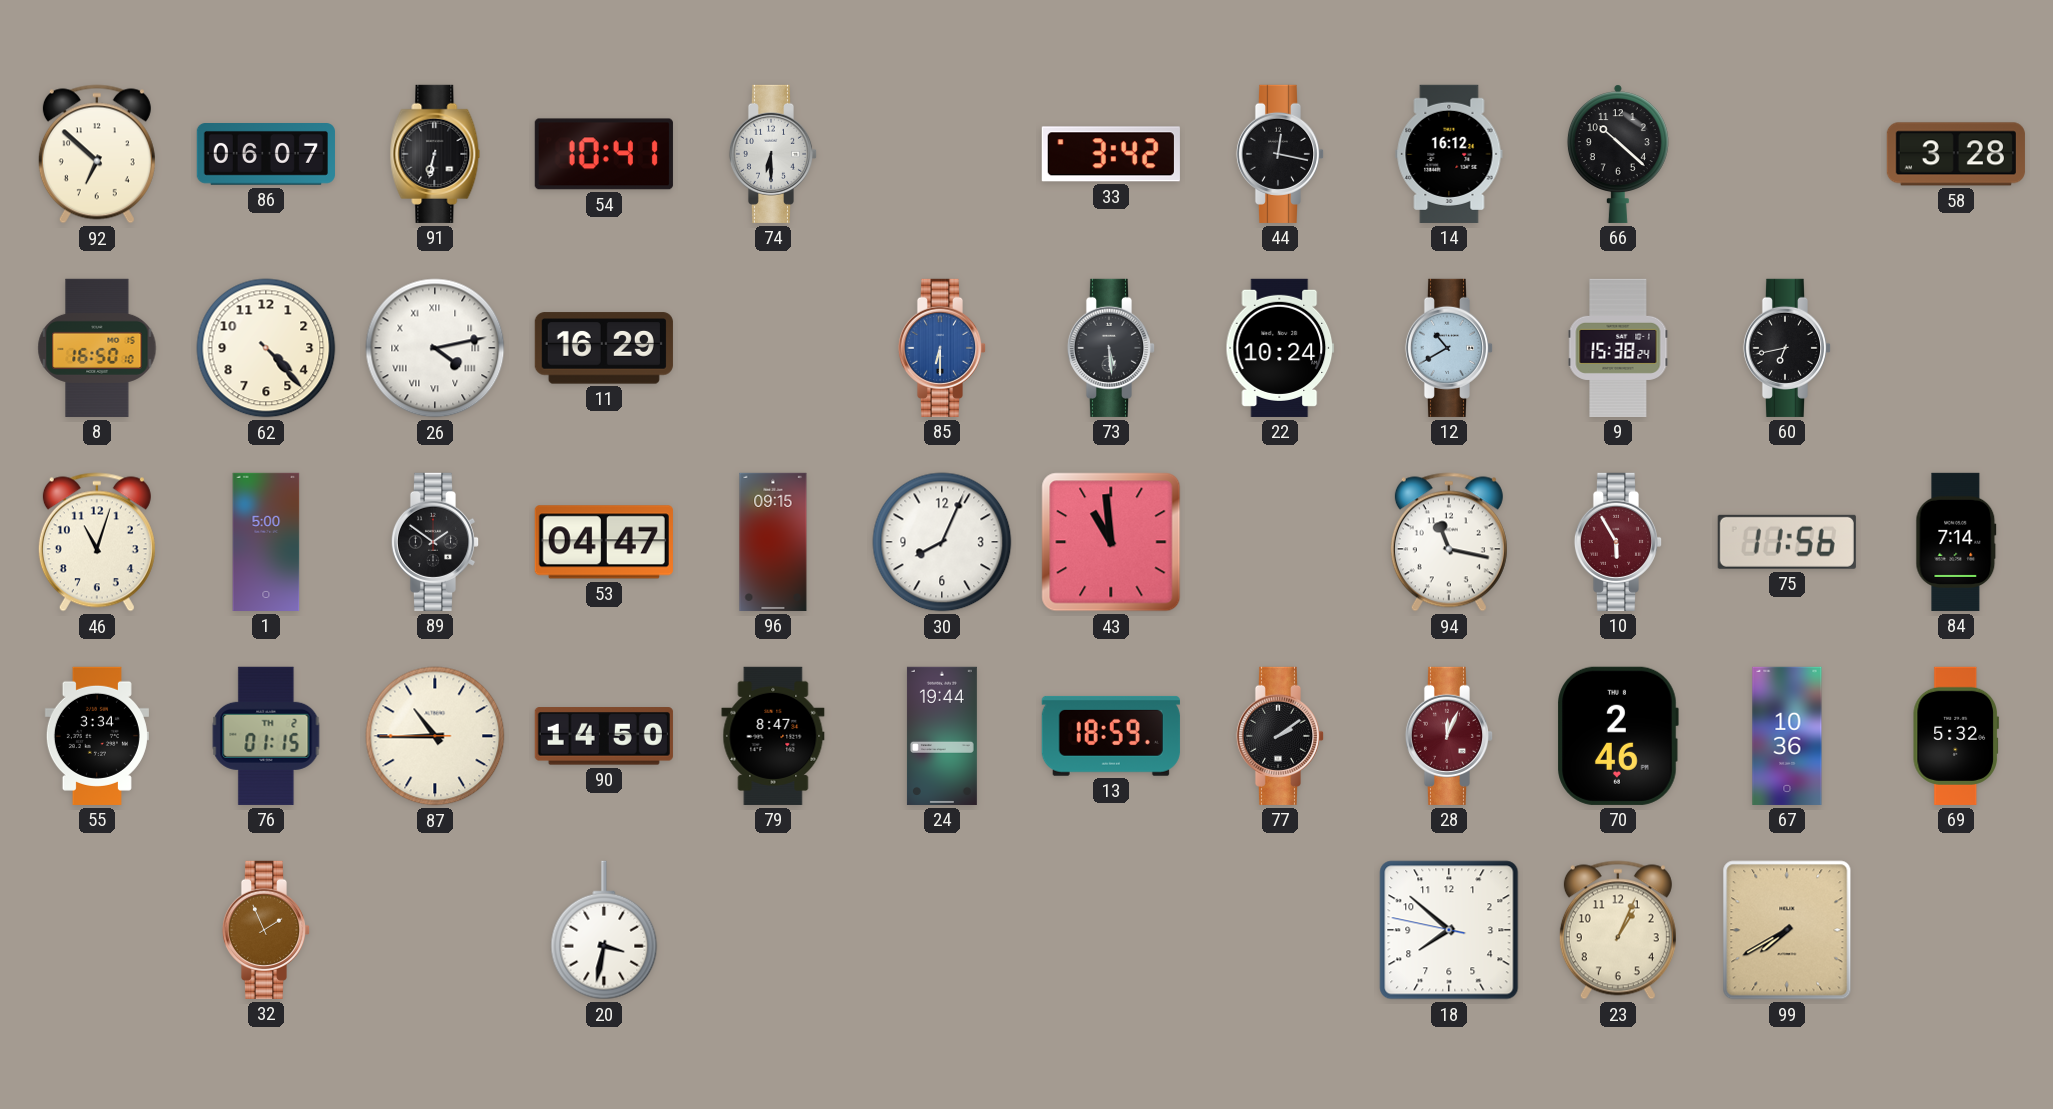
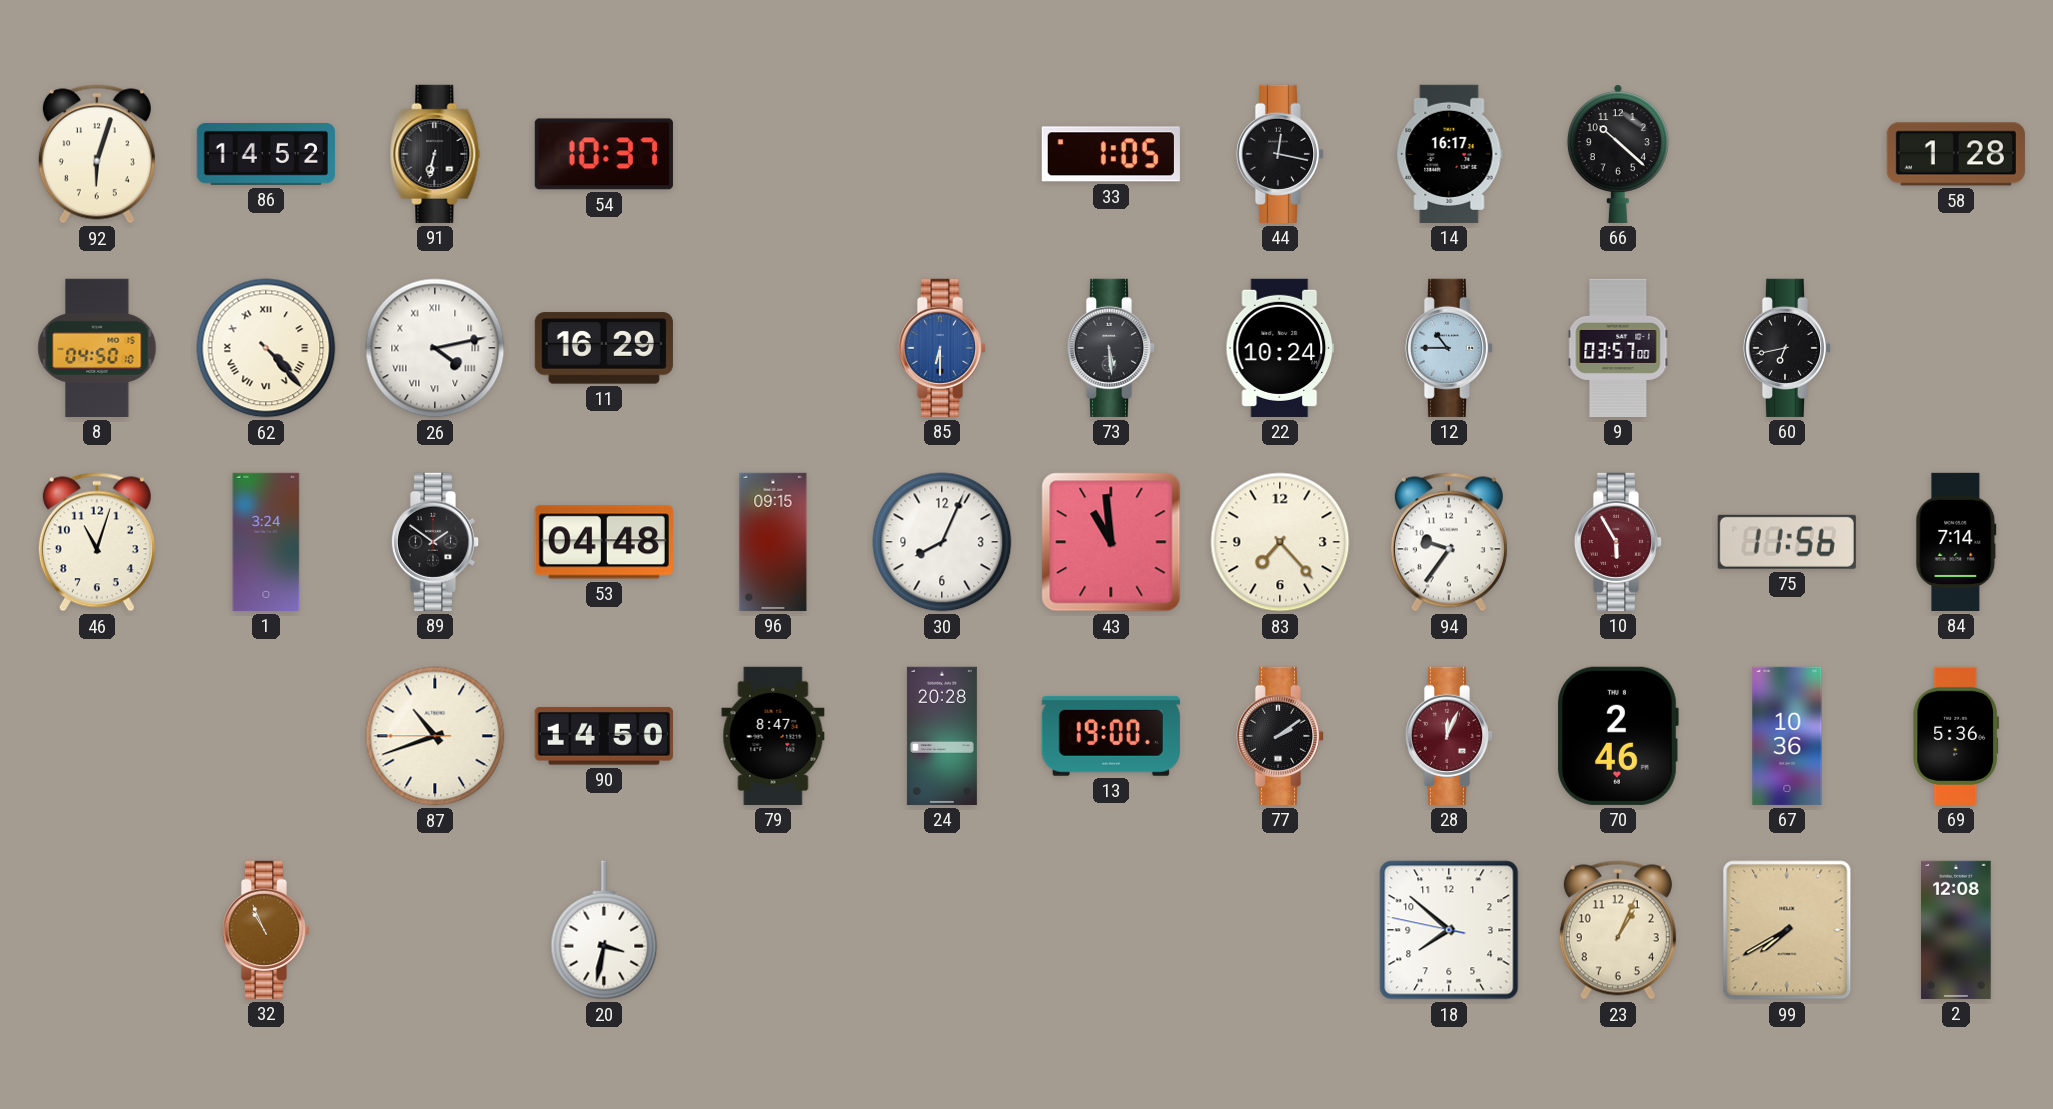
92: 6:52 -> 6:03 (97, 154)
86: 06:07 -> 14:52 (266, 155)
54: 10:41 -> 10:37 (604, 154)
74: 6:30 -> none (773, 154)
33: 3:42 -> 1:05 (1111, 154)
14: 16:12 -> 16:17 (1449, 154)
58: 3:28 -> 1:28 (1956, 154)
8: 16:50 -> 04:50 (97, 348)
62 numerals: Arabic -> Roman (266, 348)
12: 10:40 -> 10:45 (1449, 348)
9: 15:38 -> 03:57 (1618, 348)
1: 5:00 -> 3:24 (266, 542)
53: 04:47 -> 04:48 (604, 542)
83: none -> 7:23 (1280, 542)
94: 11:17 -> 9:36 (1449, 542)
55: 3:34 -> none (97, 736)
76: 01:15 -> none (266, 736)
87: 10:44 -> 10:41 (435, 736)
24: 19:44 -> 20:28 (942, 736)
13: 18:59 -> 19:00 (1111, 736)
69: 5:32 -> 5:36 (1956, 736)
32: 1:56 -> 10:56 (266, 930)
2: none -> 12:08 (1956, 930)
